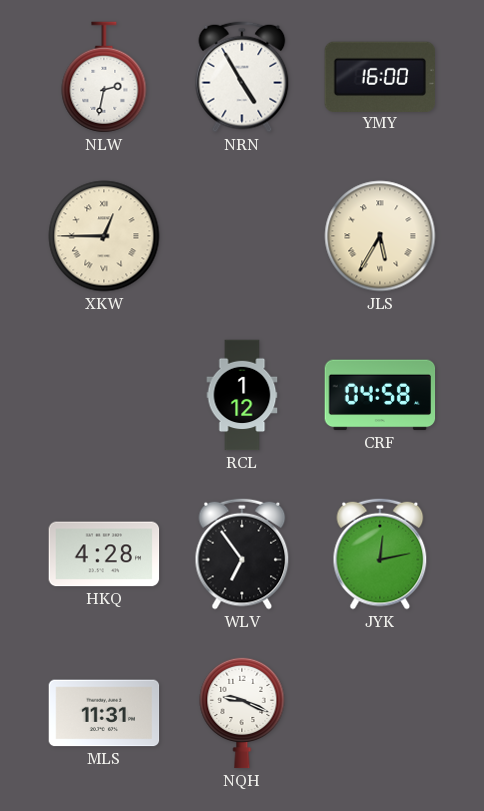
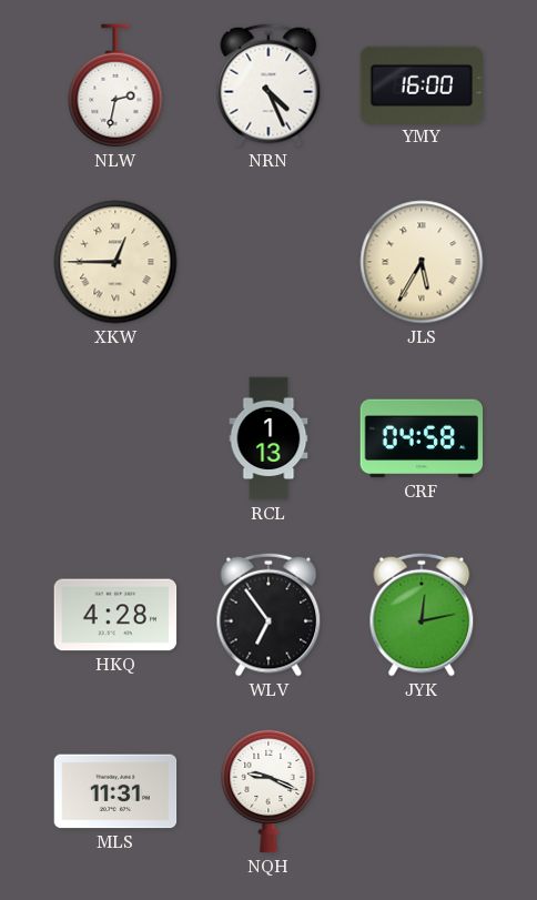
NRN: 4:55 -> 4:26 (268, 85)
RCL: 1:12 -> 1:13 (268, 438)
